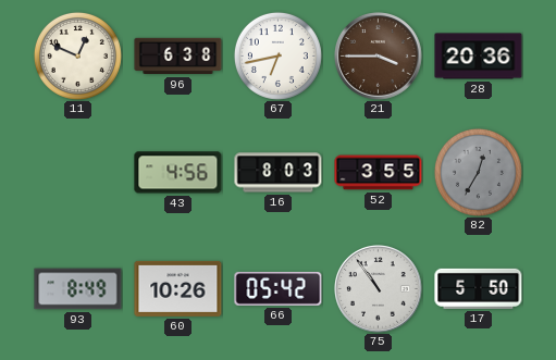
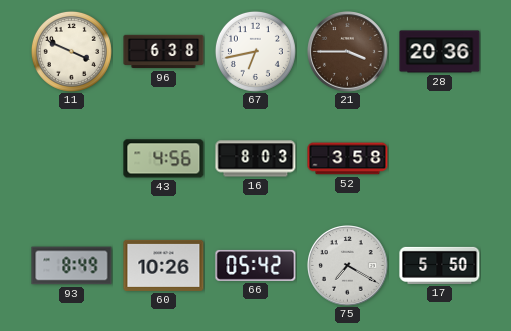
11: 12:49 -> 3:49 (71, 51)
52: 3:55 -> 3:58 (348, 159)
82: 12:35 -> none (478, 172)
75: 10:54 -> 7:20 (348, 266)
